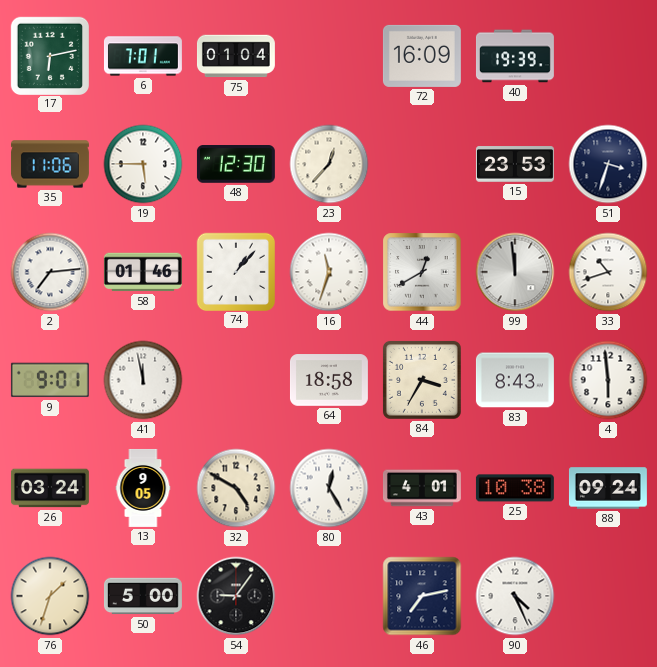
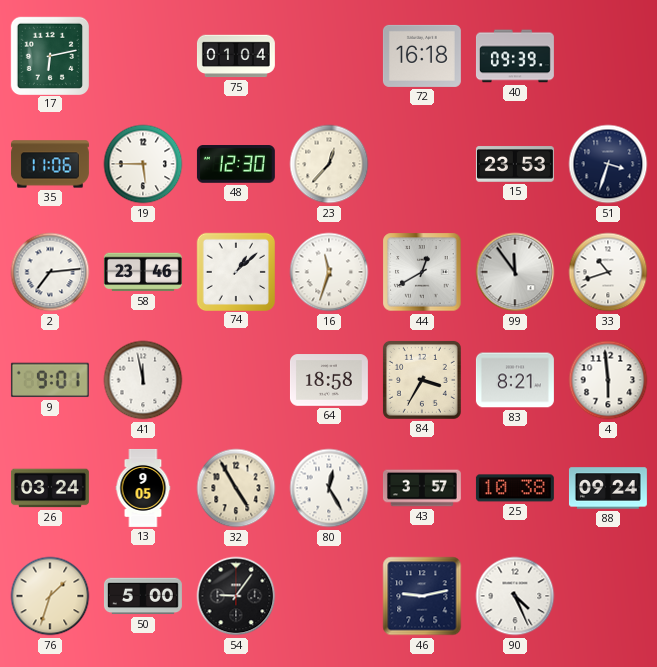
6: 7:01 -> none (143, 56)
72: 16:09 -> 16:18 (422, 56)
40: 19:39 -> 09:39 (515, 56)
58: 01:46 -> 23:46 (143, 272)
74: 1:07 -> 1:08 (235, 271)
99: 11:59 -> 11:54 (515, 272)
83: 8:43 -> 8:21 (515, 380)
32: 4:50 -> 4:55 (236, 488)
43: 4:01 -> 3:57 (422, 488)
46: 7:13 -> 9:13 (422, 596)
